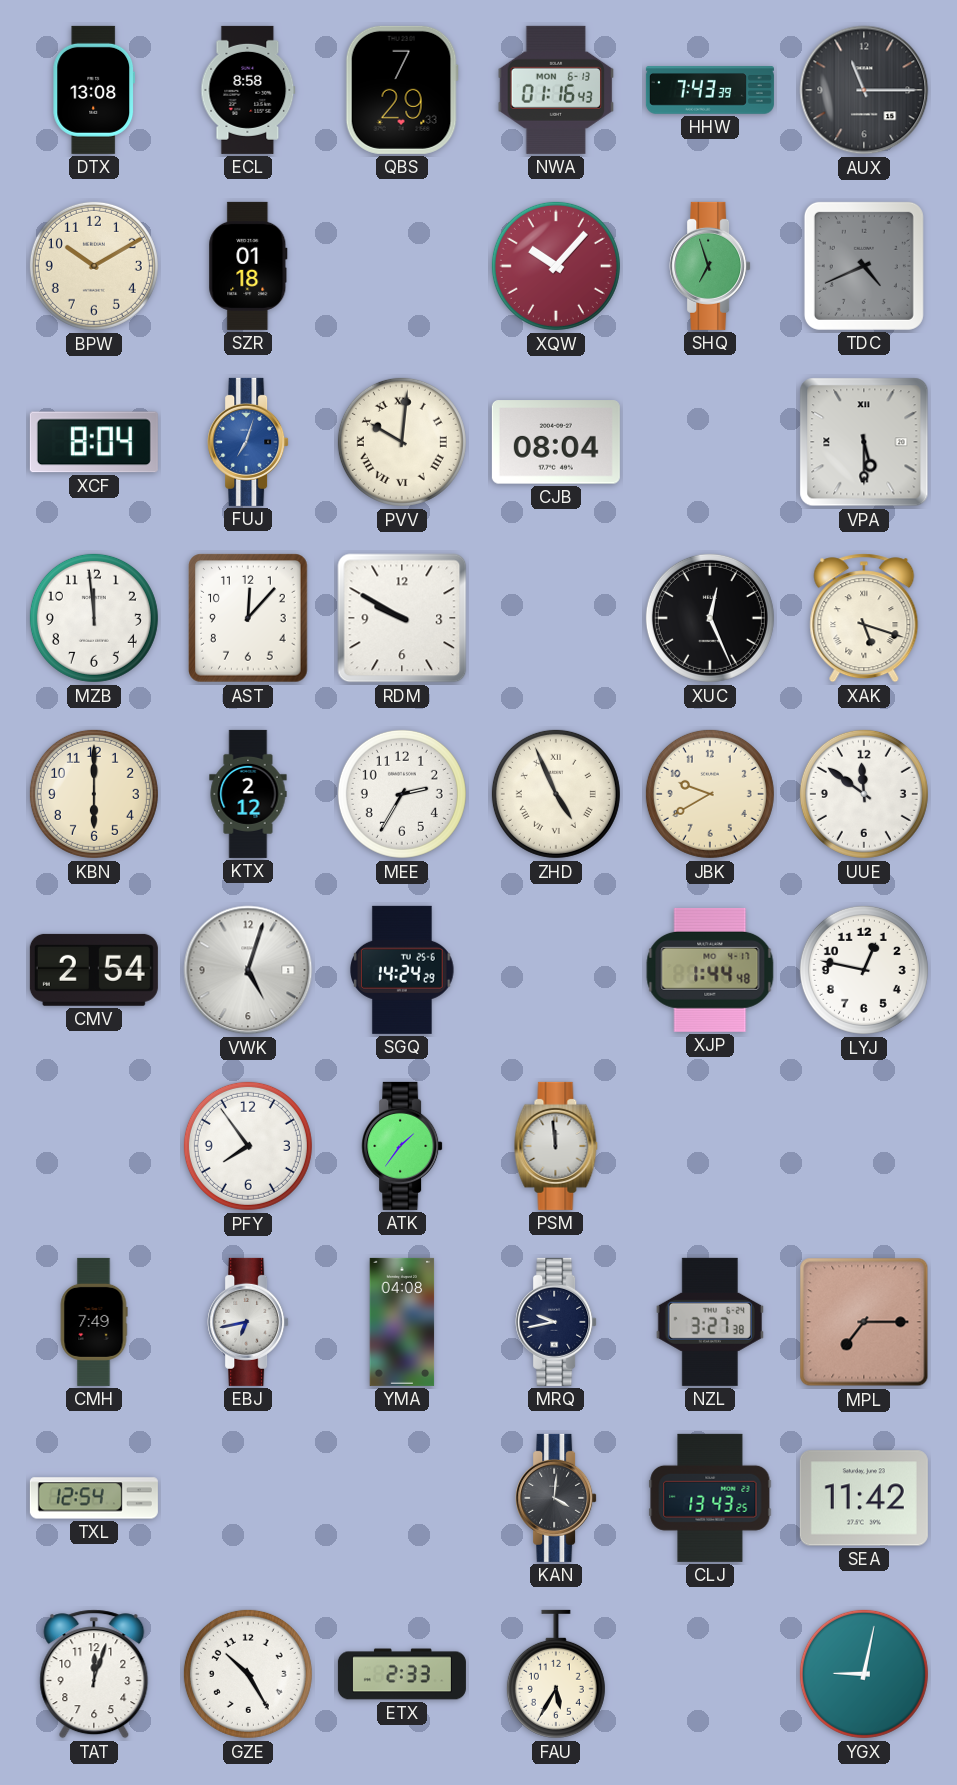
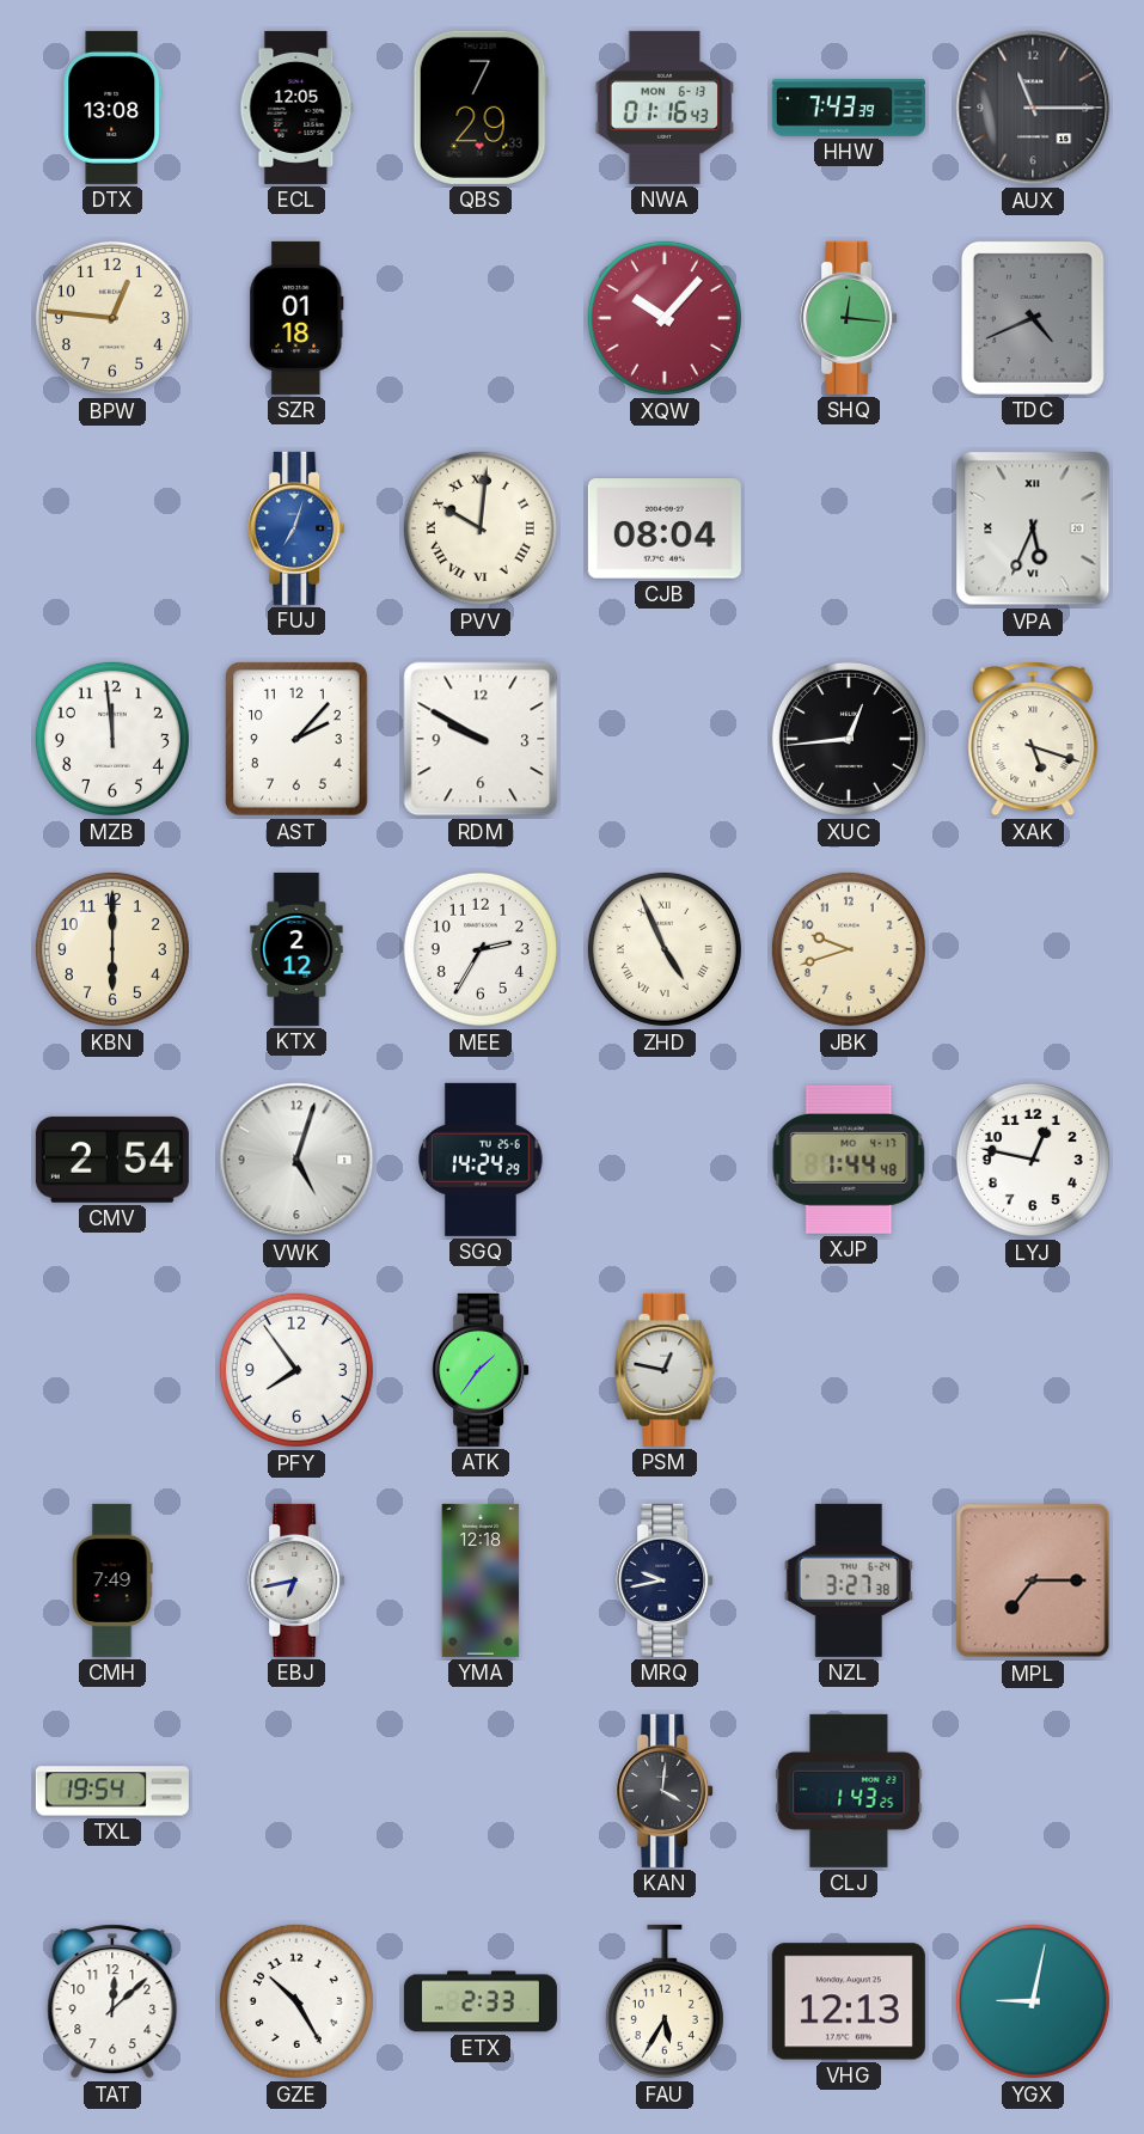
ECL: 8:58 -> 12:05 (296, 108)
BPW: 10:10 -> 12:46 (112, 318)
SHQ: 6:57 -> 12:16 (849, 318)
XCF: 8:04 -> none (94, 442)
VPA: 5:30 -> 5:34 (1033, 528)
AST: 12:07 -> 2:07 (296, 739)
XUC: 12:26 -> 12:44 (849, 739)
JBK: 9:40 -> 9:42 (849, 949)
UUE: 11:51 -> none (864, 794)
PSM: 11:59 -> 12:47 (665, 1370)
YMA: 04:08 -> 12:18 (481, 1580)
TXL: 12:54 -> 19:54 (112, 1791)
CLJ: 13:43 -> 1:43 (849, 1791)
SEA: 11:42 -> none (864, 1498)
TAT: 12:03 -> 12:08 (112, 2001)
VHG: none -> 12:13 (849, 2001)
